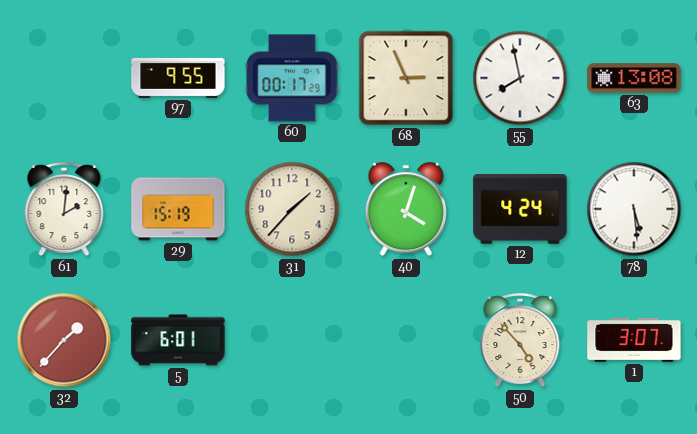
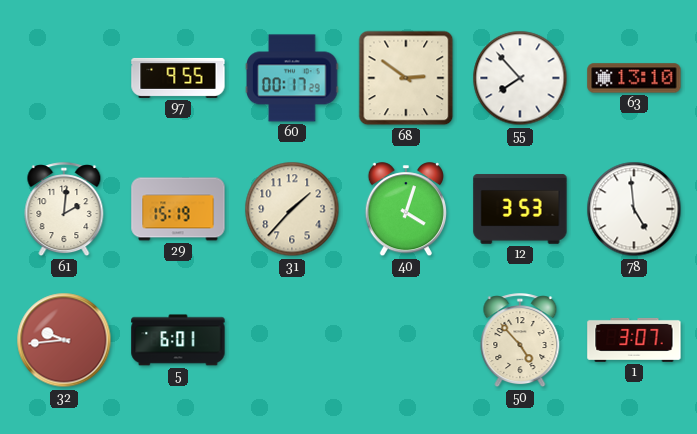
68: 2:56 -> 2:51 (406, 78)
55: 7:58 -> 7:53 (520, 78)
63: 13:08 -> 13:10 (634, 78)
12: 4:24 -> 3:53 (520, 209)
78: 5:29 -> 4:59 (634, 209)
32: 1:37 -> 9:44 (64, 340)
